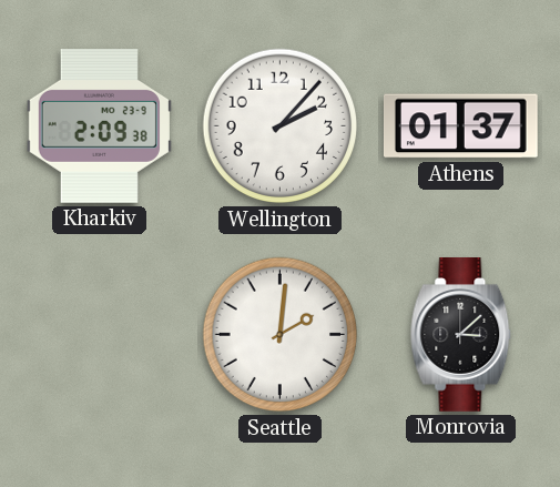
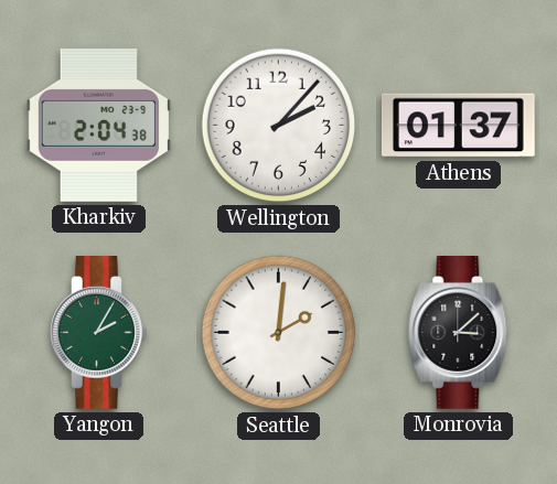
Kharkiv: 2:09 -> 2:04 (98, 126)
Yangon: none -> 2:05 (99, 333)
